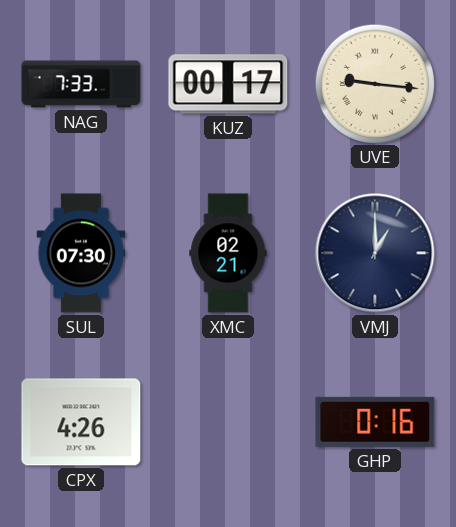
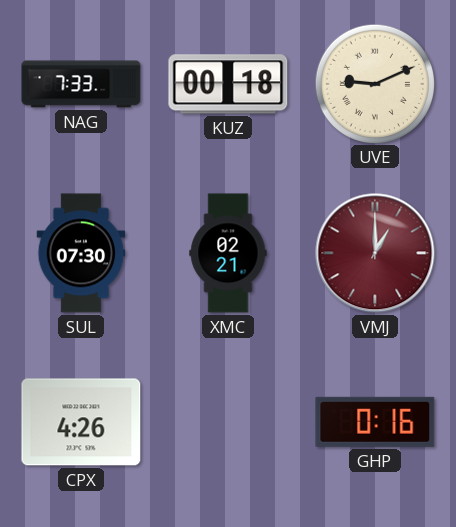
KUZ: 00:17 -> 00:18 (228, 84)
UVE: 9:16 -> 9:11 (374, 83)
VMJ dial: navy -> burgundy (375, 253)
